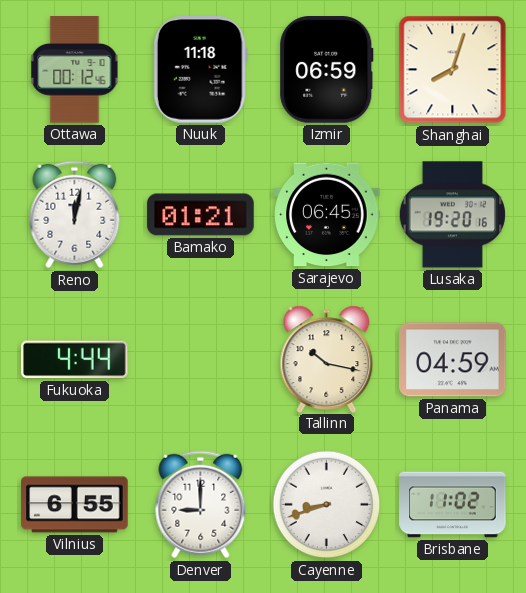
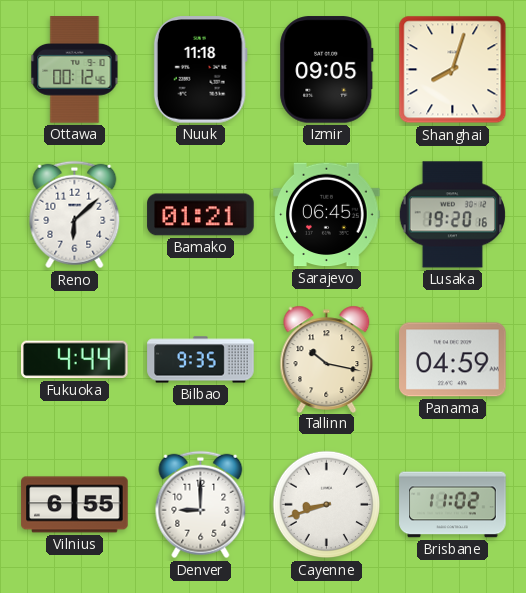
Izmir: 06:59 -> 09:05 (327, 70)
Reno: 12:02 -> 6:08 (75, 215)
Bilbao: none -> 9:35 (201, 360)
